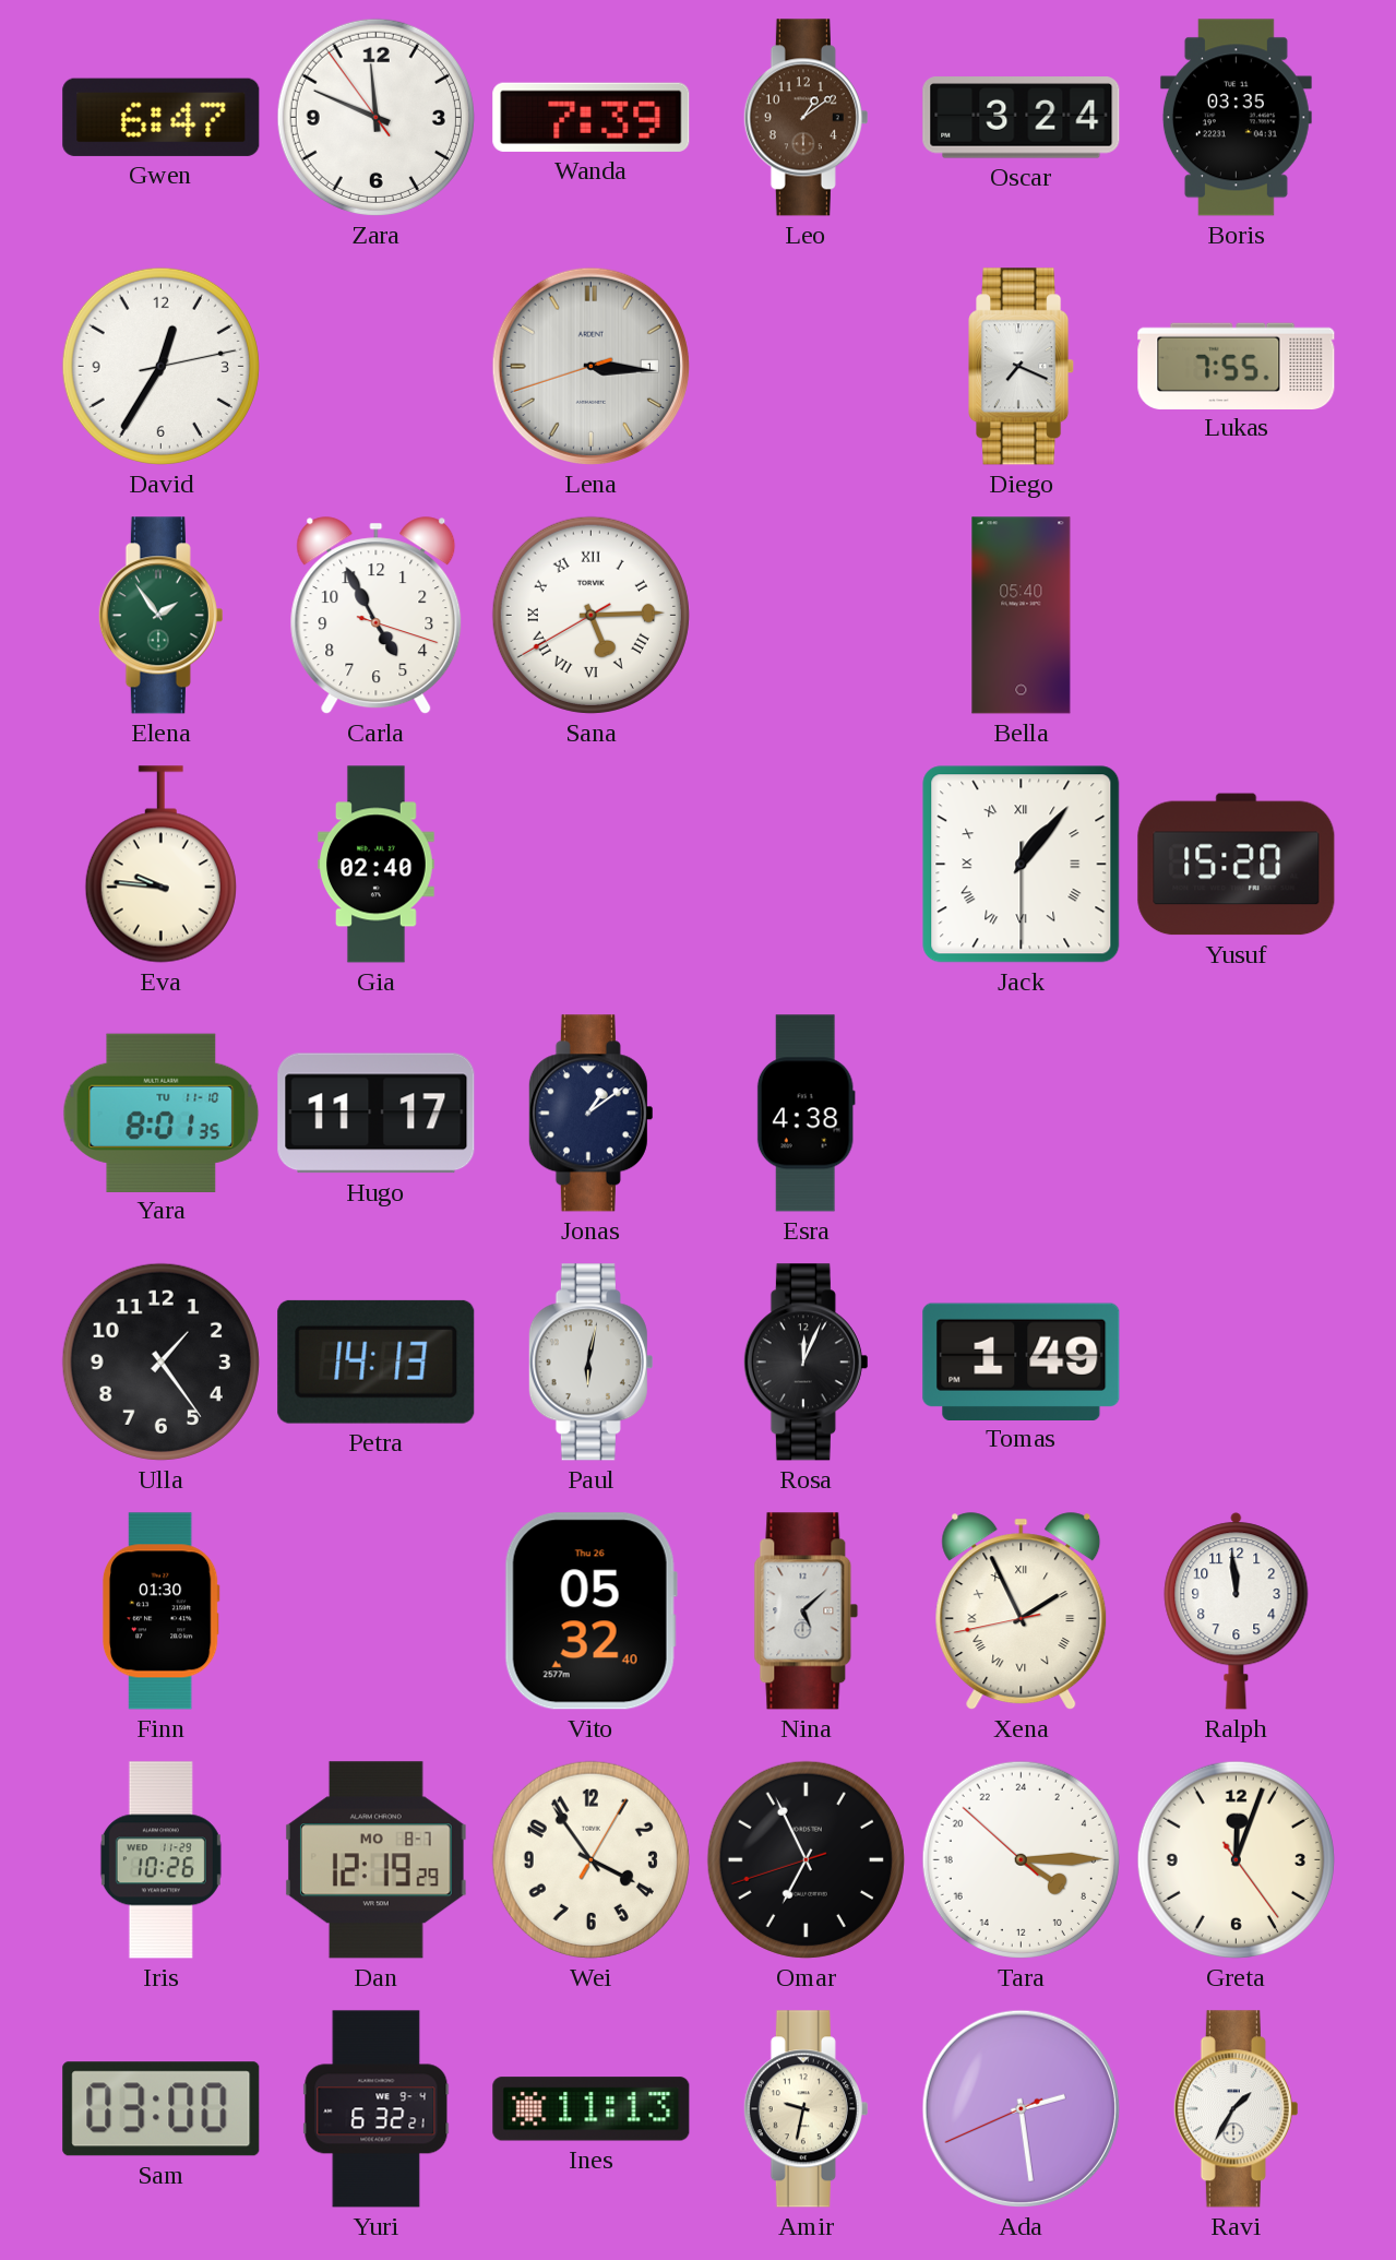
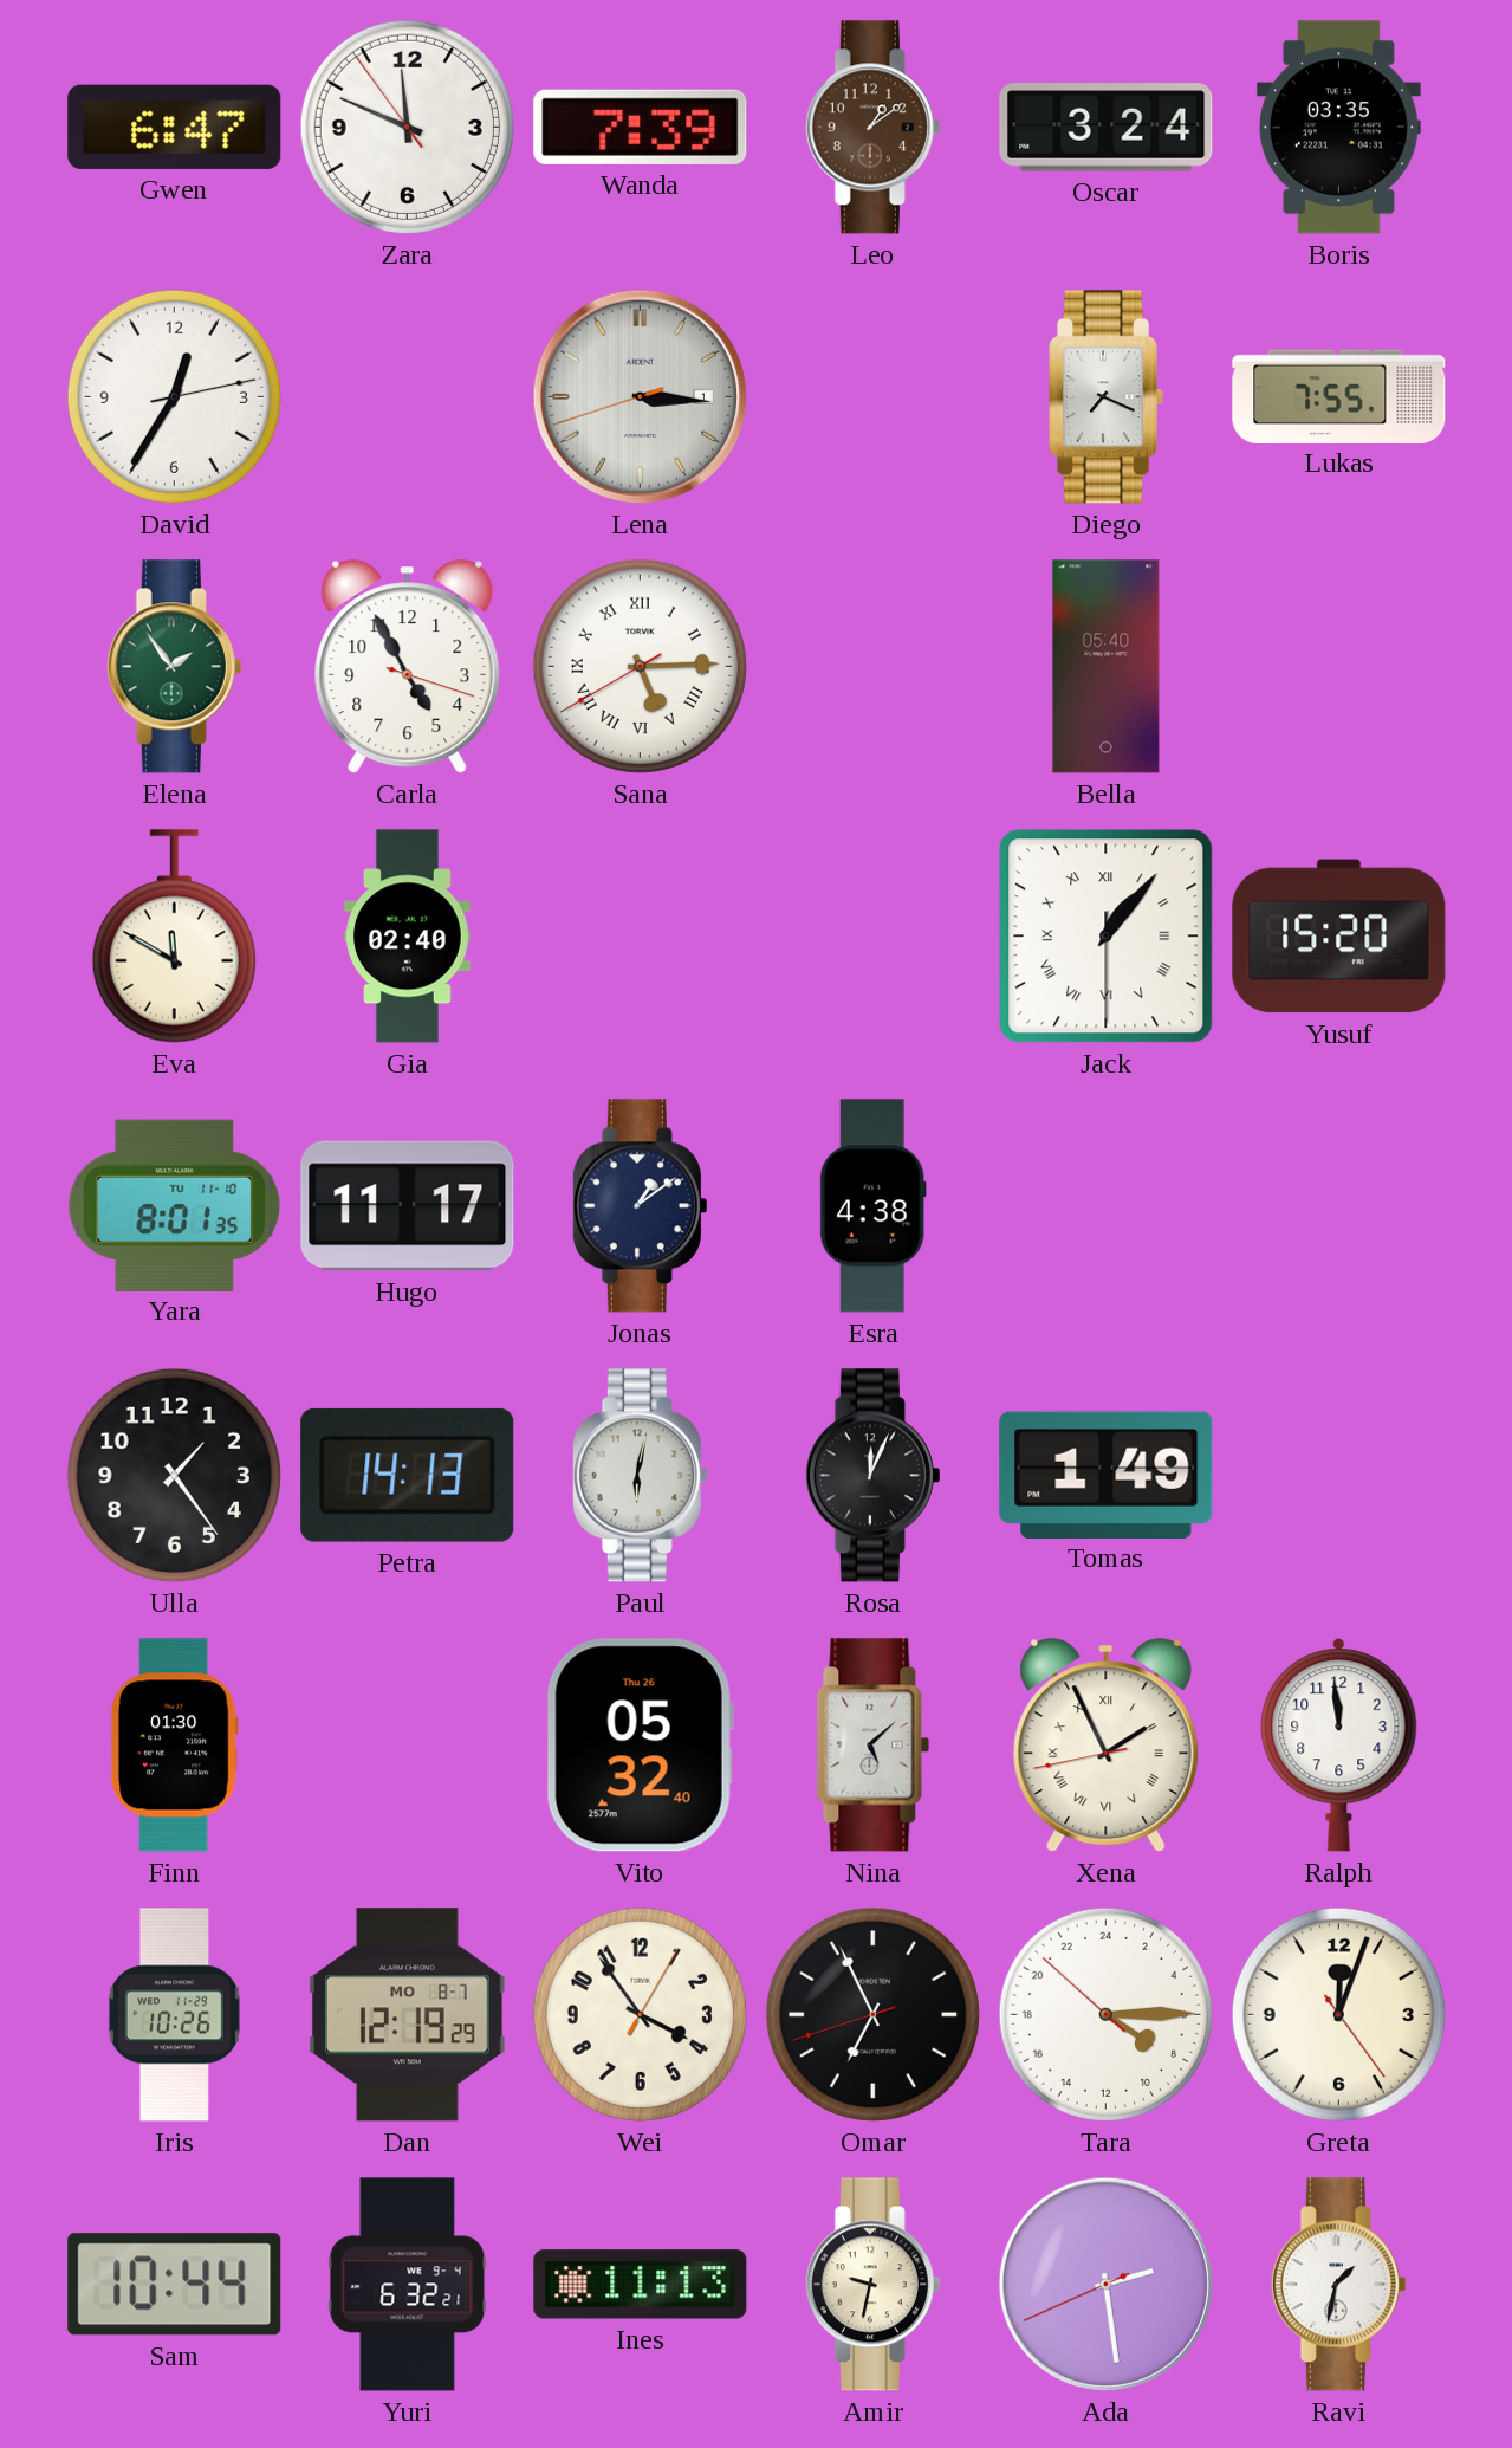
Eva: 9:46 -> 11:50 (174, 937)
Sam: 03:00 -> 10:44 (175, 2285)
Ravi: 1:35 -> 1:32 (1338, 2285)
